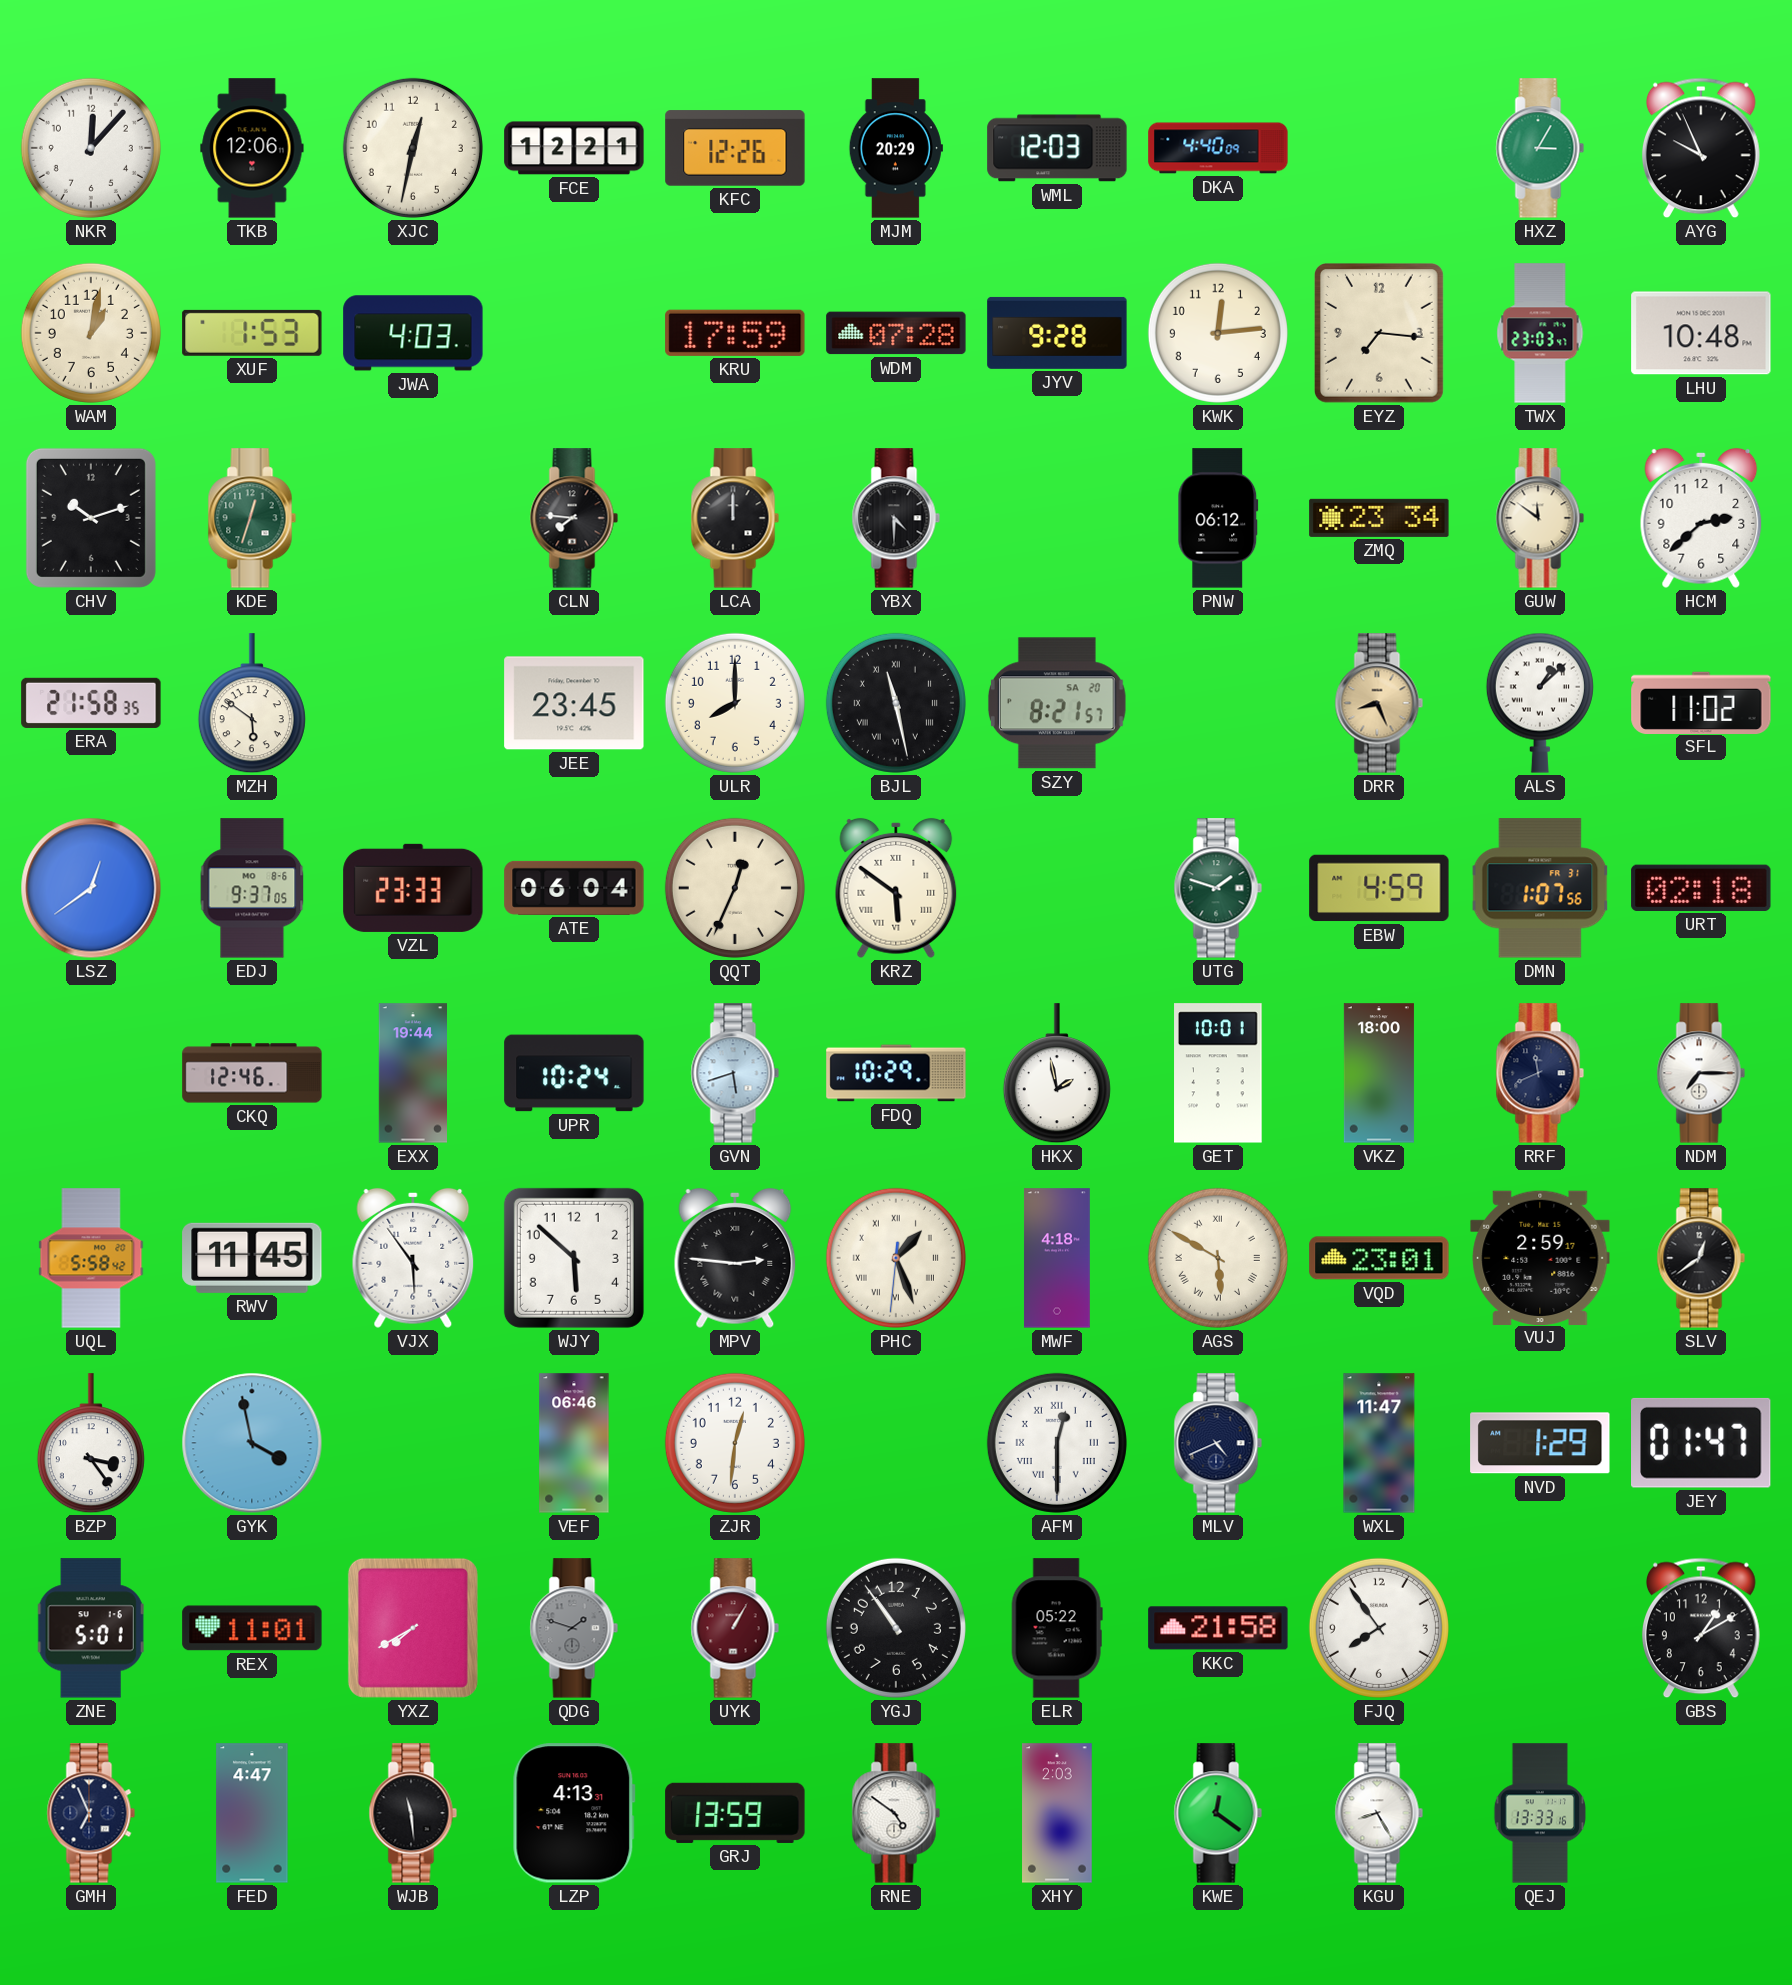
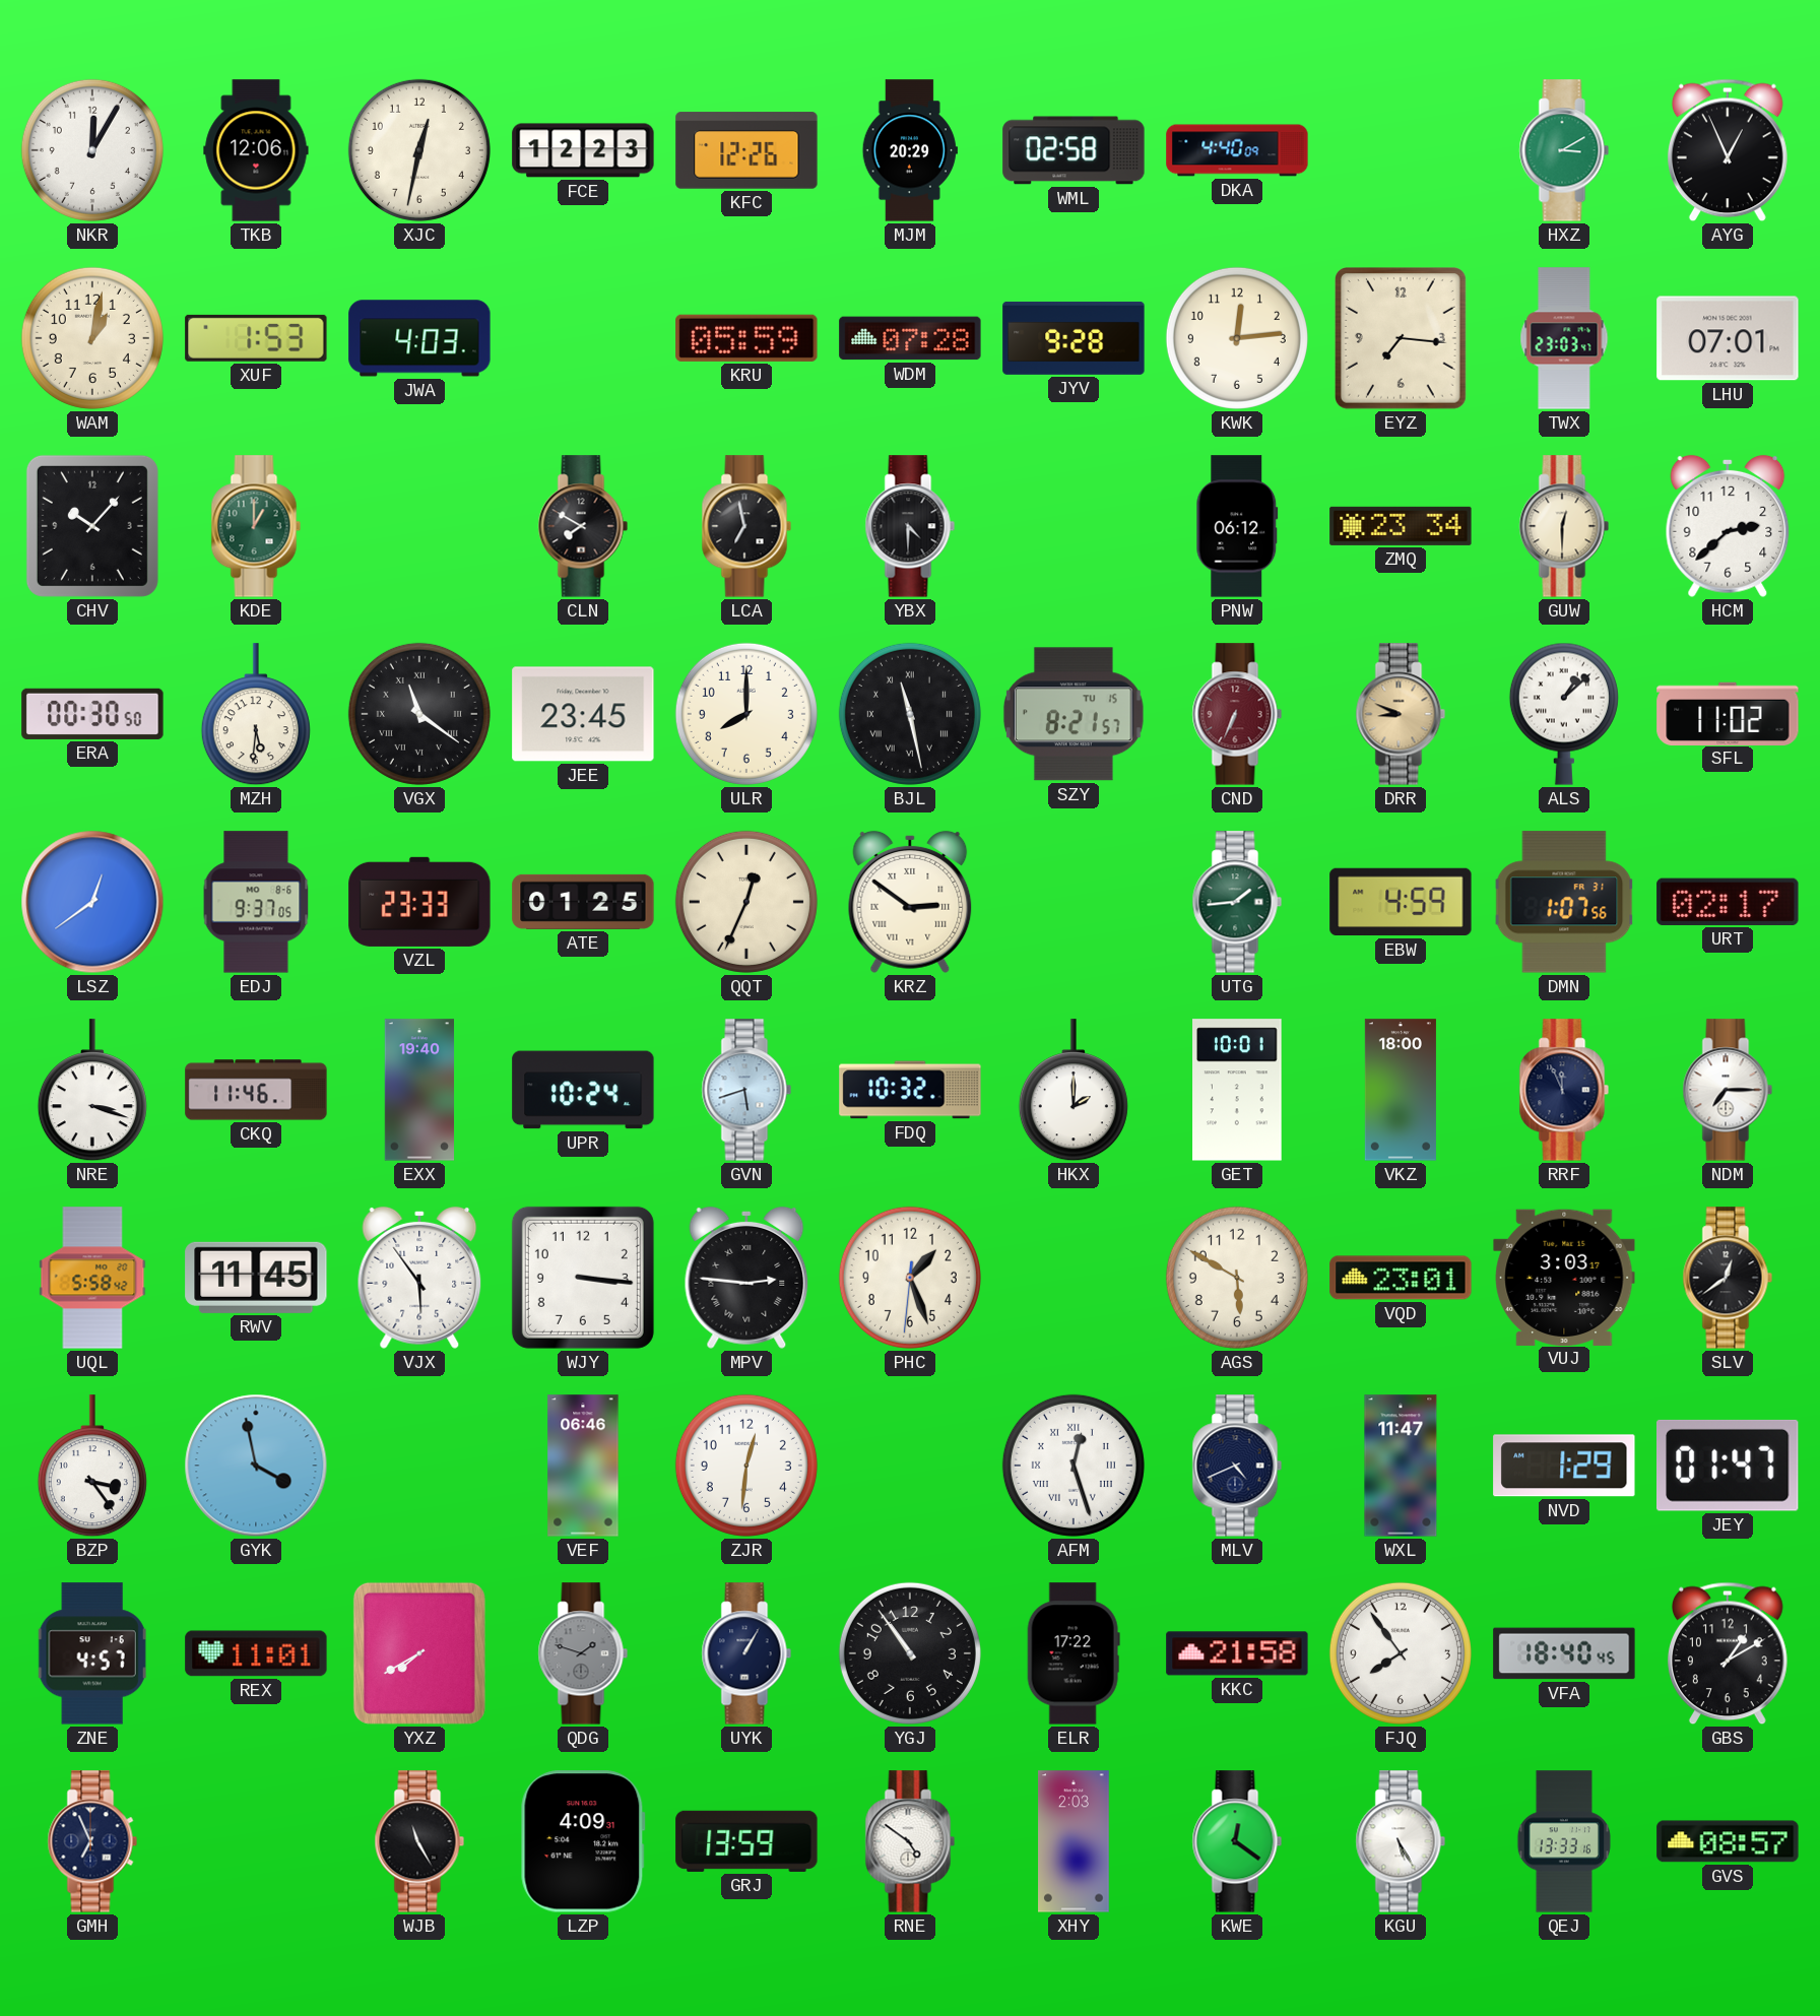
NKR: 12:07 -> 12:05 (92, 150)
FCE: 12:21 -> 12:23 (583, 150)
WML: 12:03 -> 02:58 (1074, 150)
HXZ: 3:05 -> 3:10 (1564, 150)
AYG: 9:56 -> 12:56 (1728, 150)
KRU: 17:59 -> 05:59 (746, 338)
LHU: 10:48 -> 07:01 (1728, 338)
CHV: 10:12 -> 10:07 (92, 526)
KDE: 12:33 -> 1:00 (256, 526)
CLN: 7:46 -> 7:50 (583, 526)
LCA: 12:00 -> 6:58 (746, 526)
GUW: 11:51 -> 12:30 (1564, 526)
ERA: 21:58 -> 00:30 (92, 714)
MZH: 5:51 -> 5:31 (256, 715)
VGX: none -> 11:21 (419, 714)
SZY date: SA 20 -> TU 15 (1074, 714)
CND: none -> 6:34 (1237, 714)
DRR: 8:26 -> 8:49 (1401, 714)
ATE: 06:04 -> 01:25 (583, 902)
KRZ: 5:51 -> 2:51 (910, 902)
UTG: 1:48 -> 1:44 (1237, 902)
URT: 02:18 -> 02:17 (1728, 902)
NRE: none -> 3:18 (92, 1091)
CKQ: 12:46 -> 11:46 (256, 1090)
EXX: 19:44 -> 19:40 (418, 1090)
FDQ: 10:29 -> 10:32 (910, 1090)
HKX: 1:58 -> 2:00 (1074, 1091)
RRF: 11:41 -> 11:56 (1564, 1090)
WJY: 5:52 -> 3:16 (583, 1278)
PHC numerals: Roman -> Arabic (910, 1278)
MWF: 4:18 -> none (1057, 1258)
AGS numerals: Roman -> Arabic (1237, 1278)
VUJ: 2:59 -> 3:03 (1564, 1277)
AFM: 12:30 -> 12:27 (1074, 1466)
ZNE: 5:01 -> 4:57 (92, 1653)
UYK dial: burgundy -> navy (746, 1653)
ELR: 05:22 -> 17:22 (1074, 1653)
VFA: none -> 18:40 (1564, 1653)
FED: 4:47 -> none (252, 1813)
WJB: 11:29 -> 11:25 (419, 1841)
LZP: 4:13 -> 4:09 (583, 1841)
KGU: 8:25 -> 5:25 (1401, 1841)
GVS: none -> 08:57 (1728, 1841)
